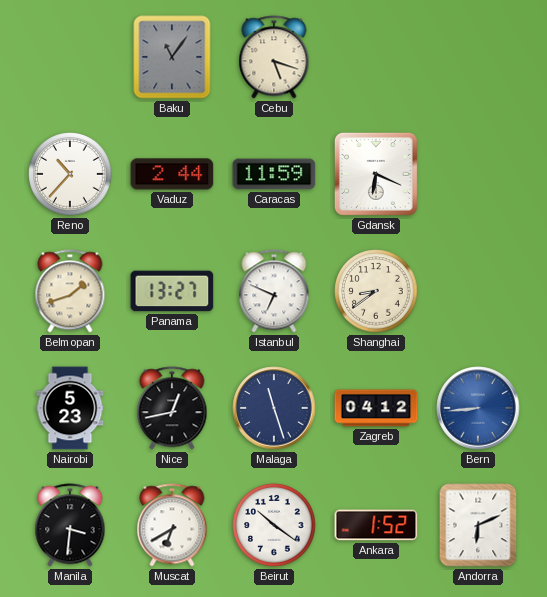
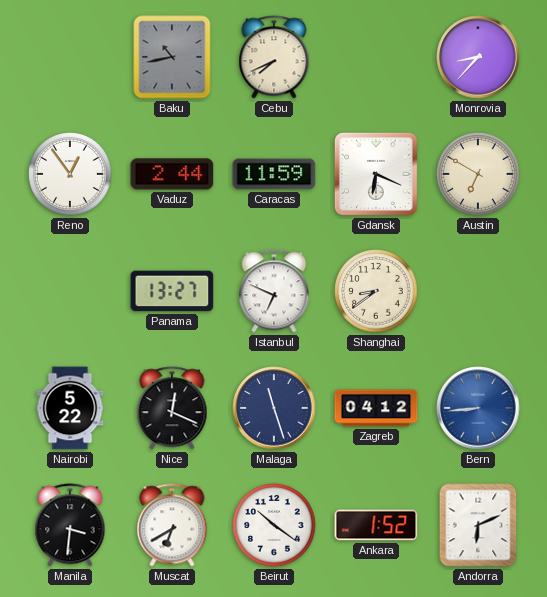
Baku: 11:06 -> 10:43 (172, 57)
Cebu: 5:18 -> 7:41 (274, 57)
Monrovia: none -> 8:37 (478, 57)
Reno: 10:37 -> 12:54 (70, 174)
Austin: none -> 6:50 (478, 174)
Belmopan: 1:42 -> none (70, 291)
Nairobi: 5:23 -> 5:22 (70, 408)
Nice: 12:43 -> 12:19 (172, 408)
